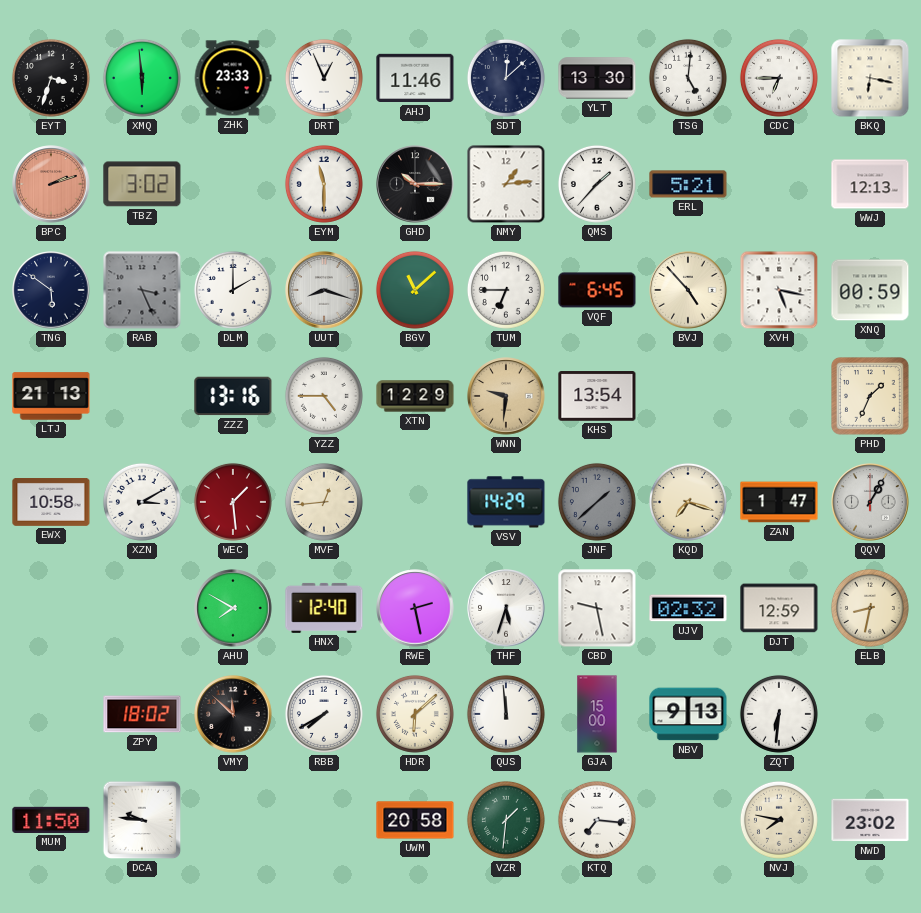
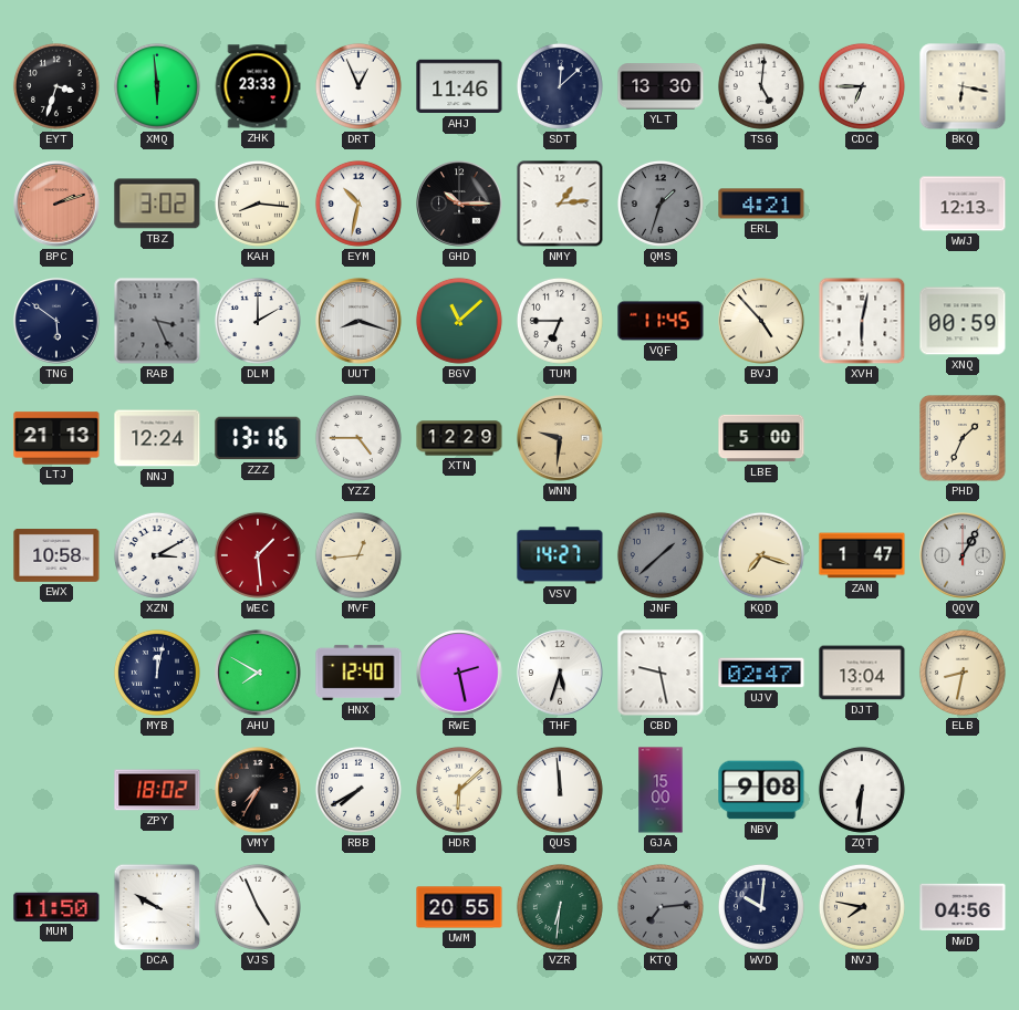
KAH: none -> 8:16 (258, 204)
EYM: 11:30 -> 10:32 (358, 204)
QMS: 1:37 -> 1:33 (661, 204)
QMS dial: white -> grey (661, 204)
ERL: 5:21 -> 4:21 (761, 204)
VQF: 6:45 -> 11:45 (661, 321)
XVH: 5:17 -> 6:02 (862, 321)
NNJ: none -> 12:24 (157, 438)
KHS: 13:54 -> none (597, 396)
LBE: none -> 5:00 (761, 438)
VSV: 14:29 -> 14:27 (560, 555)
MYB: none -> 12:02 (157, 673)
UJV: 02:32 -> 02:47 (761, 673)
DJT: 12:59 -> 13:04 (862, 673)
VMY: 11:52 -> 7:35 (258, 790)
NBV: 9:13 -> 9:08 (761, 790)
DCA: 9:46 -> 9:50 (157, 907)
VJS: none -> 4:56 (258, 907)
UWM: 20:58 -> 20:55 (459, 907)
VZR: 1:31 -> 6:31 (560, 907)
KTQ: 7:16 -> 7:14 (661, 907)
KTQ dial: white -> grey (661, 907)
WVD: none -> 10:01 (761, 907)
NWD: 23:02 -> 04:56 (963, 907)
